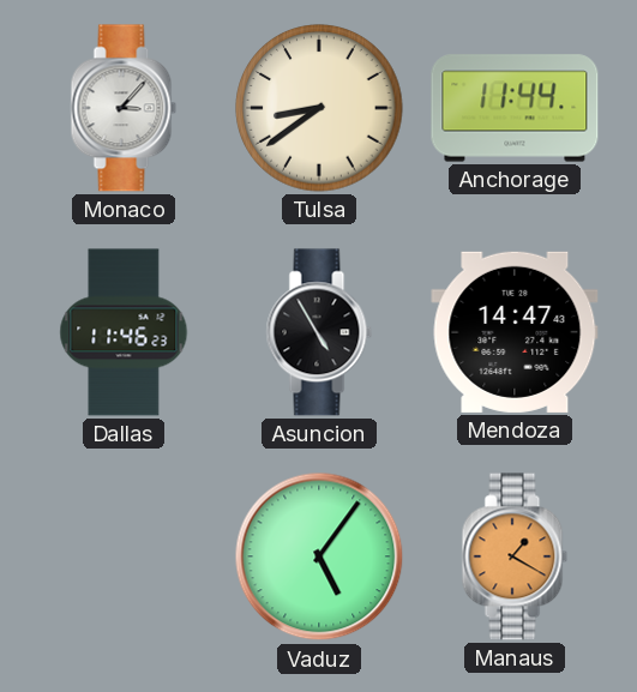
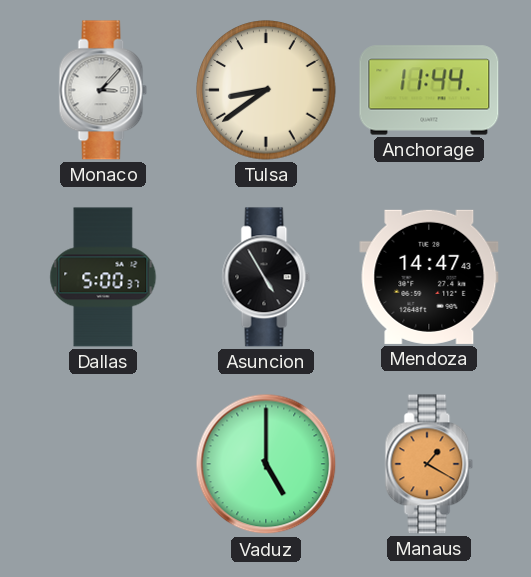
Dallas: 11:46 -> 5:00 (103, 277)
Vaduz: 5:06 -> 5:00 (266, 464)
